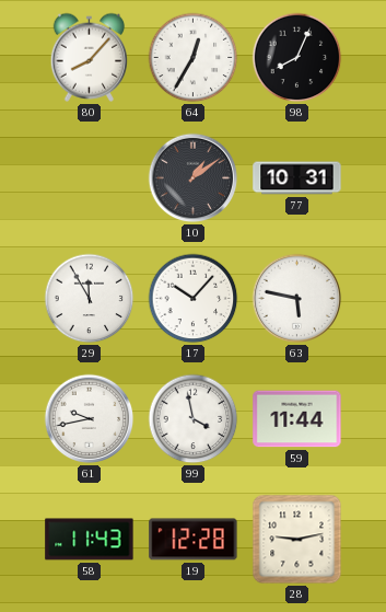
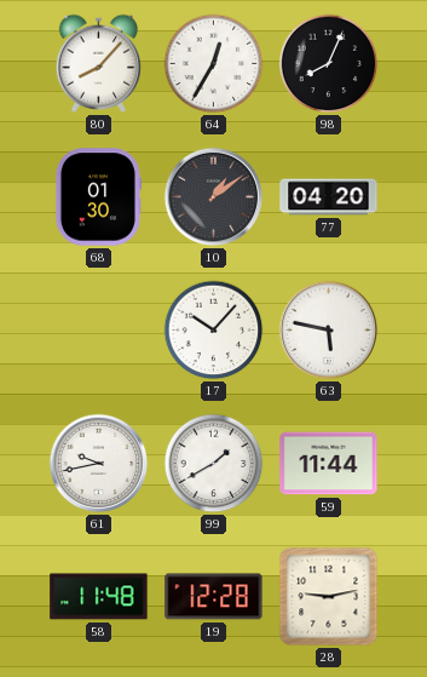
68: none -> 01:30 (98, 197)
77: 10:31 -> 04:20 (329, 197)
29: 11:55 -> none (90, 299)
99: 3:58 -> 1:40 (214, 464)
58: 11:43 -> 11:48 (99, 597)
